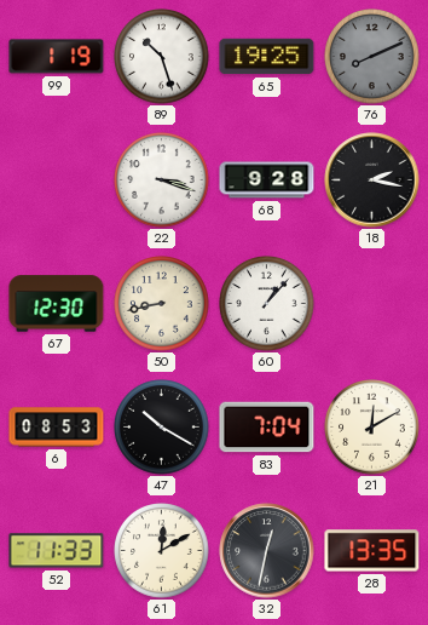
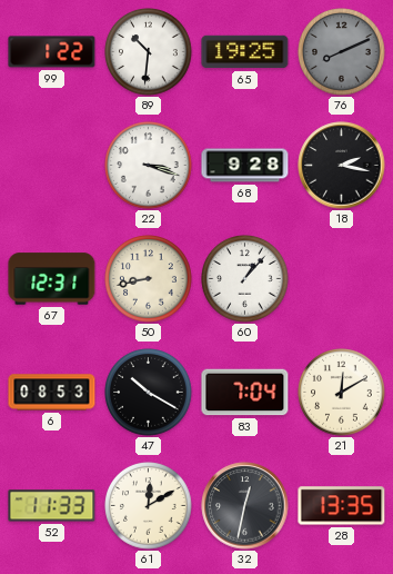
99: 1:19 -> 1:22 (52, 52)
89: 10:27 -> 10:31 (149, 52)
67: 12:30 -> 12:31 (52, 279)
